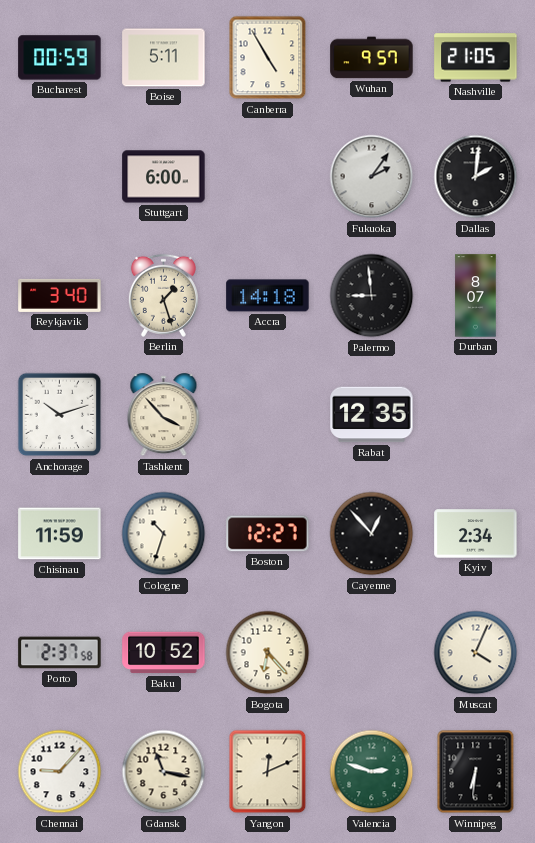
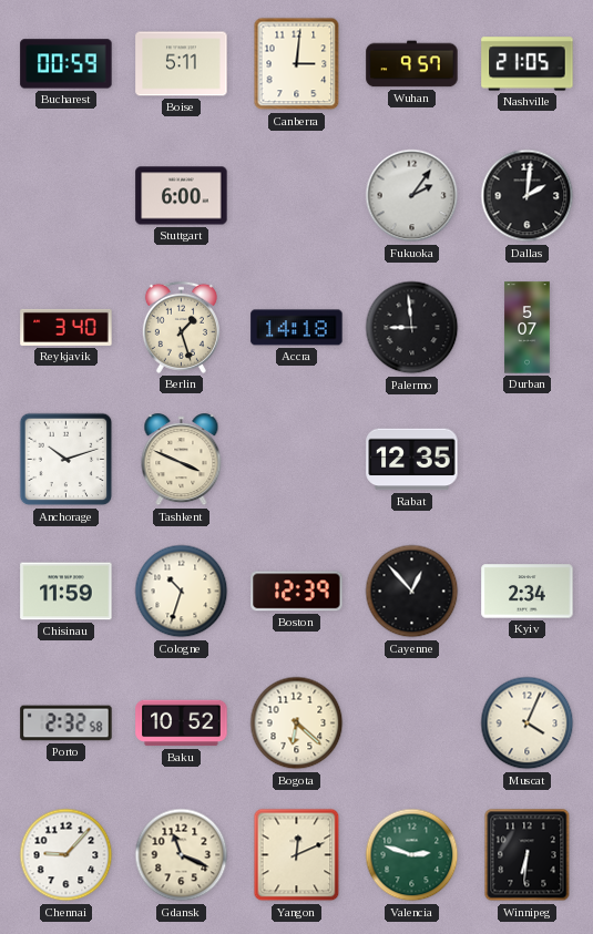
Canberra: 4:55 -> 3:01 (297, 64)
Durban: 8:07 -> 5:07 (528, 328)
Tashkent: 3:53 -> 3:49 (182, 460)
Boston: 12:27 -> 12:39 (297, 592)
Porto: 2:37 -> 2:32 (67, 723)
Bogota: 6:23 -> 6:22 (297, 723)
Gdansk: 11:17 -> 11:19 (182, 855)
